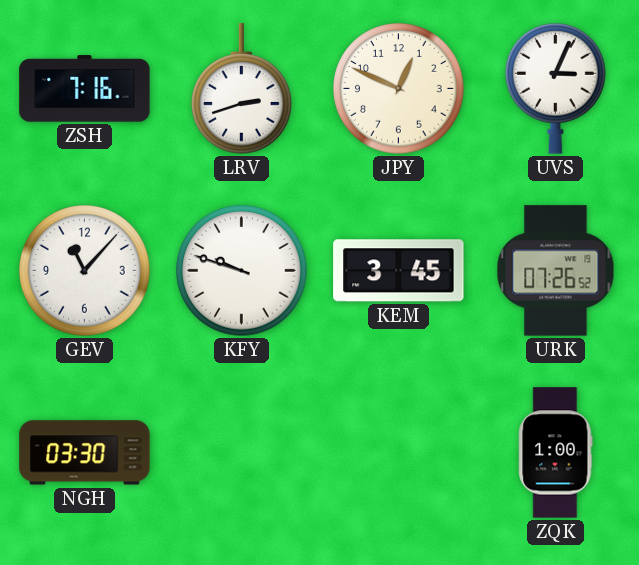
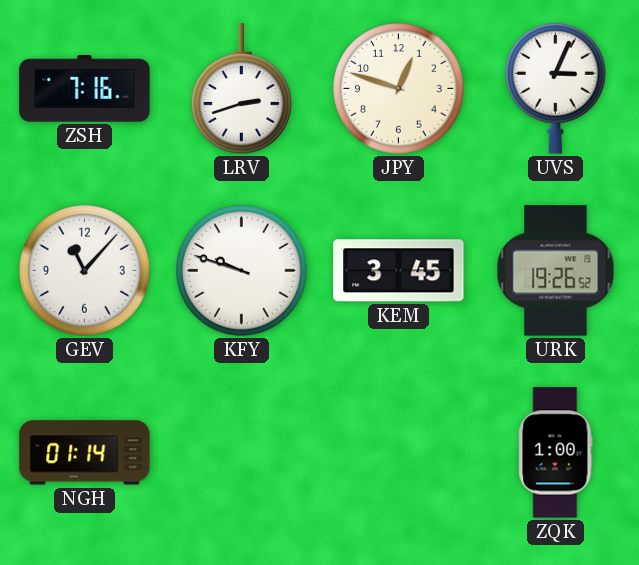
JPY: 12:49 -> 12:48 (399, 89)
URK: 07:26 -> 19:26 (556, 271)
NGH: 03:30 -> 01:14 (85, 453)
